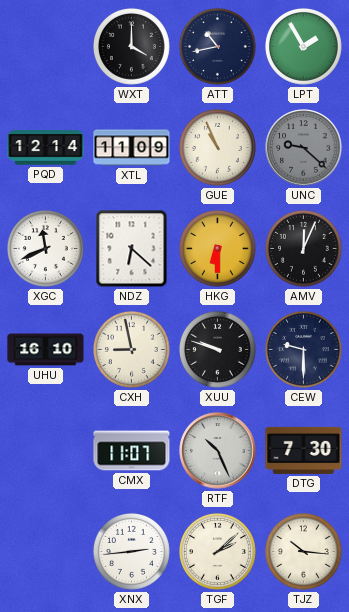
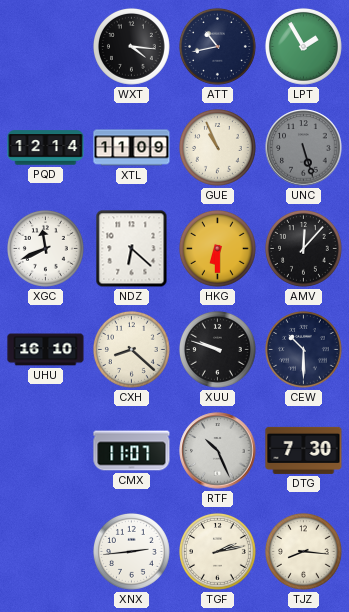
WXT: 4:00 -> 4:16 (131, 47)
UNC: 9:22 -> 5:27 (304, 148)
AMV: 12:04 -> 12:07 (303, 249)
CXH: 8:58 -> 8:22 (131, 350)
CEW: 9:30 -> 10:30 (303, 350)
TGF: 2:08 -> 2:13 (217, 552)
TJZ: 10:16 -> 8:16 (303, 552)
